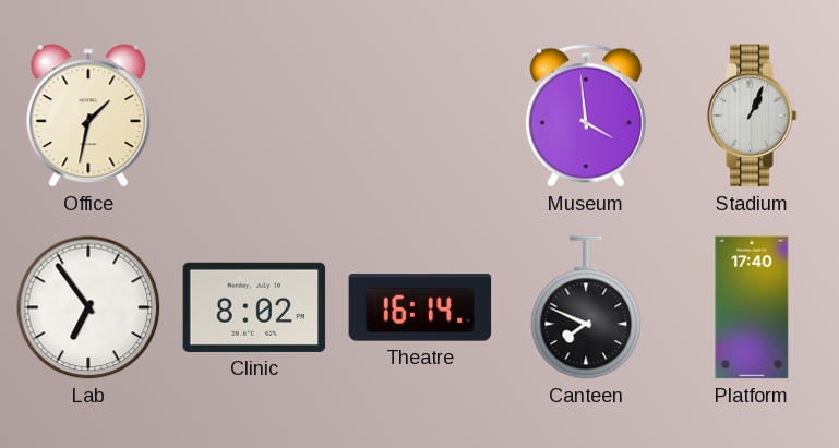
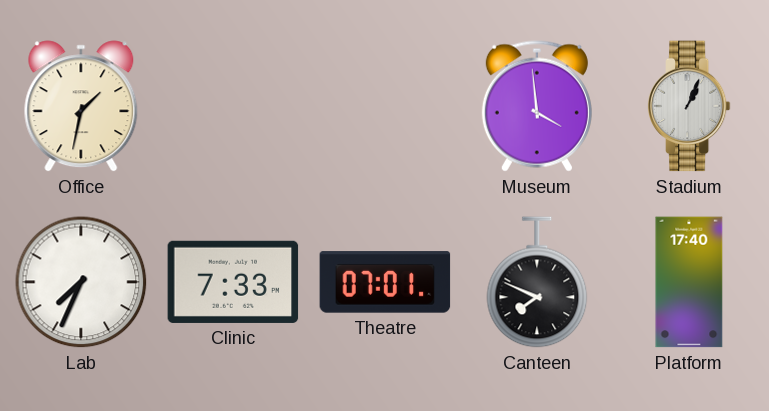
Lab: 6:54 -> 7:34 (81, 282)
Clinic: 8:02 -> 7:33 (233, 282)
Theatre: 16:14 -> 07:01 (385, 282)
